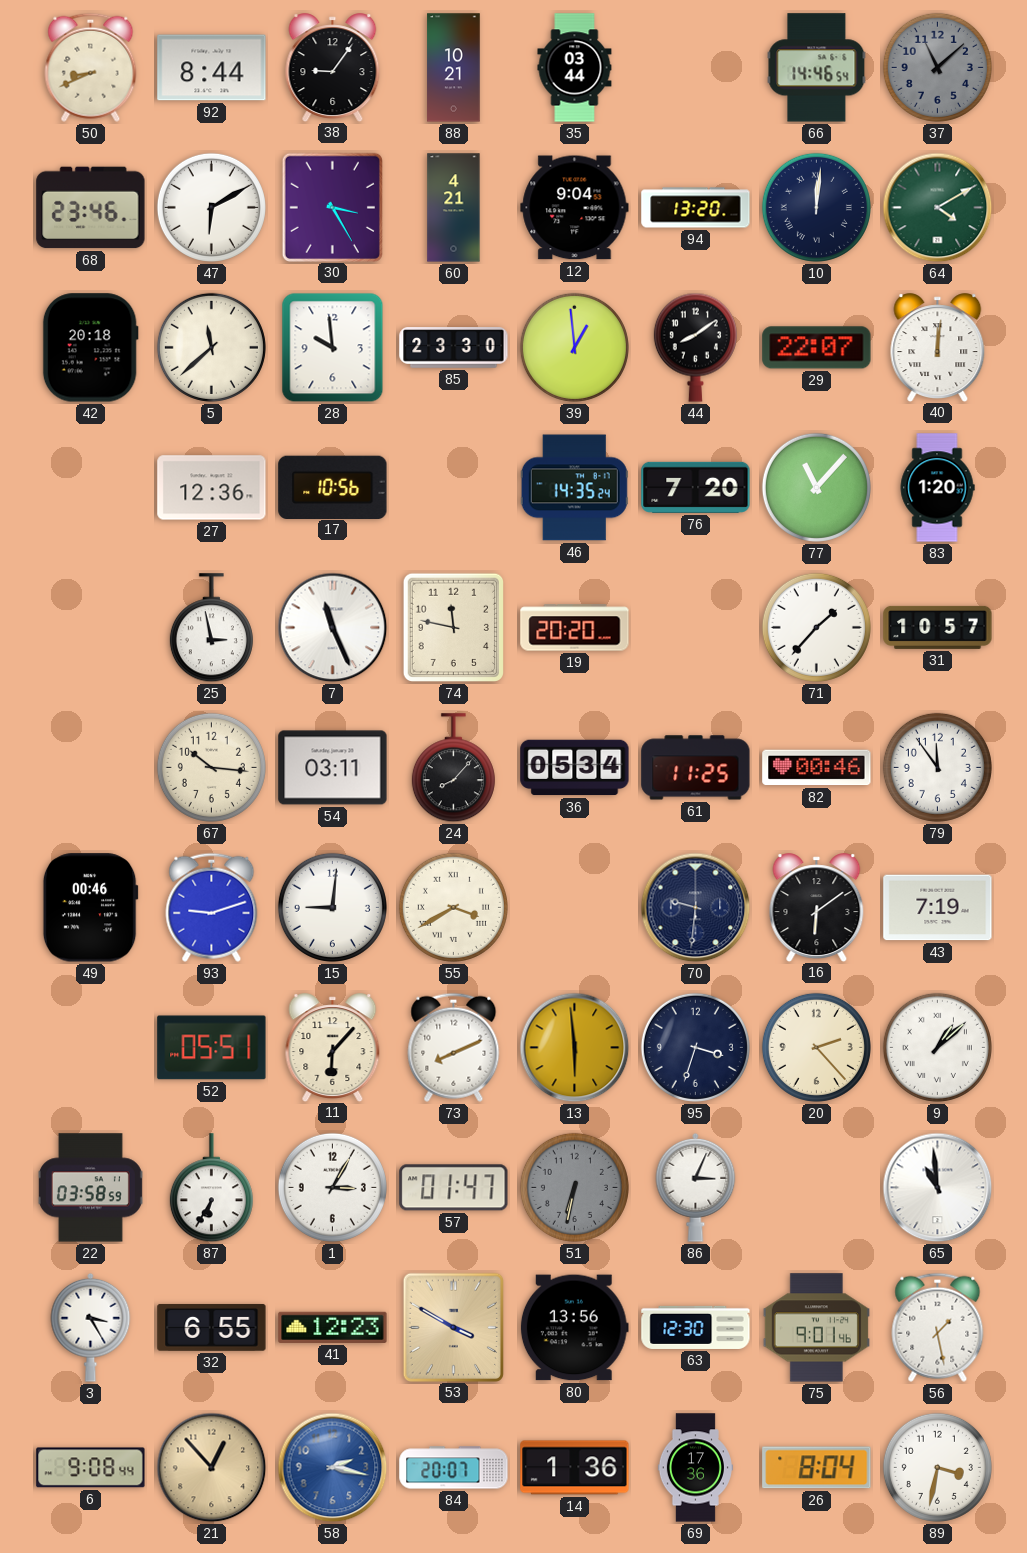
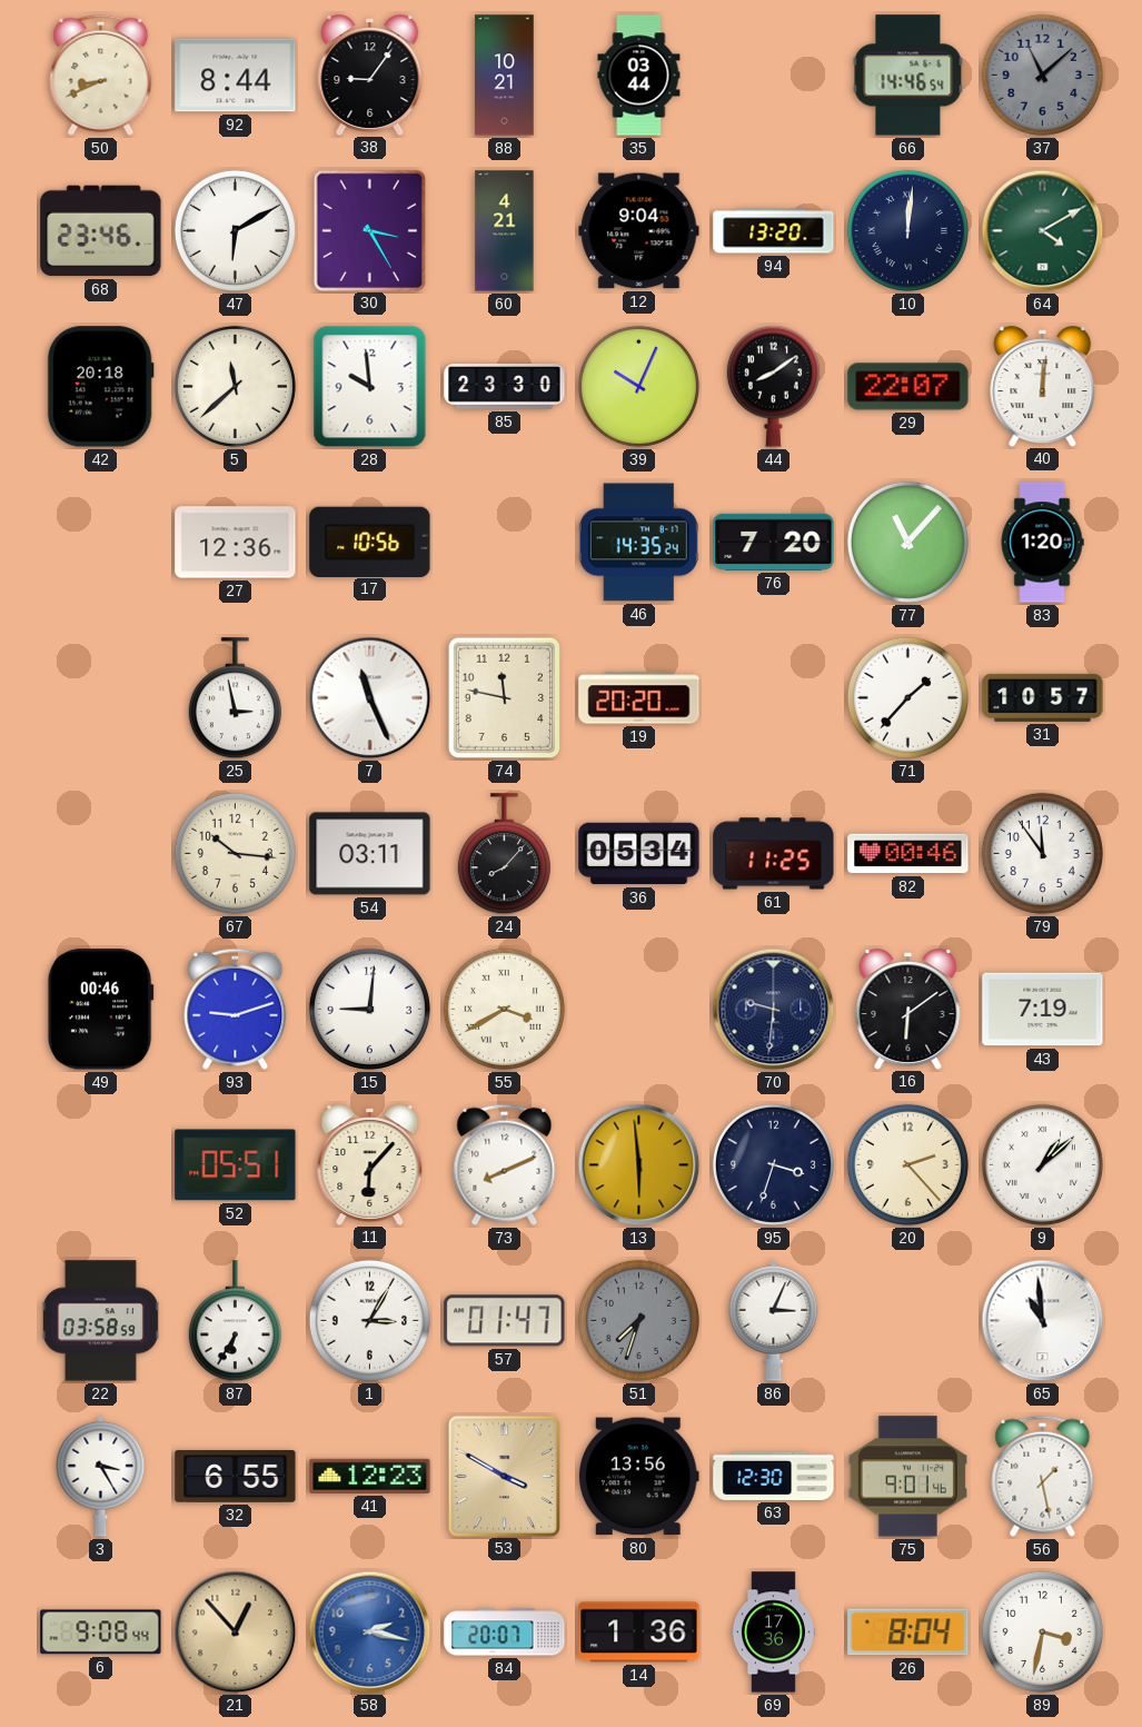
39: 12:59 -> 10:04 (638, 386)
51: 6:32 -> 7:33 (638, 1320)
